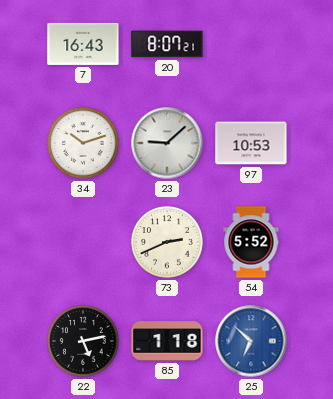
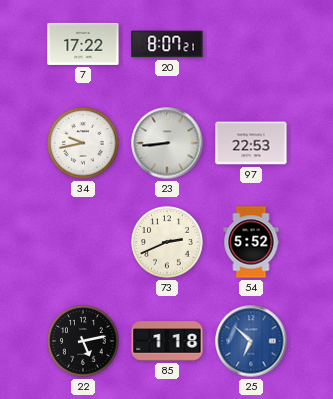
7: 16:43 -> 17:22 (83, 44)
34: 10:12 -> 9:43 (83, 143)
23: 9:08 -> 8:44 (167, 143)
97: 10:53 -> 22:53 (251, 143)
